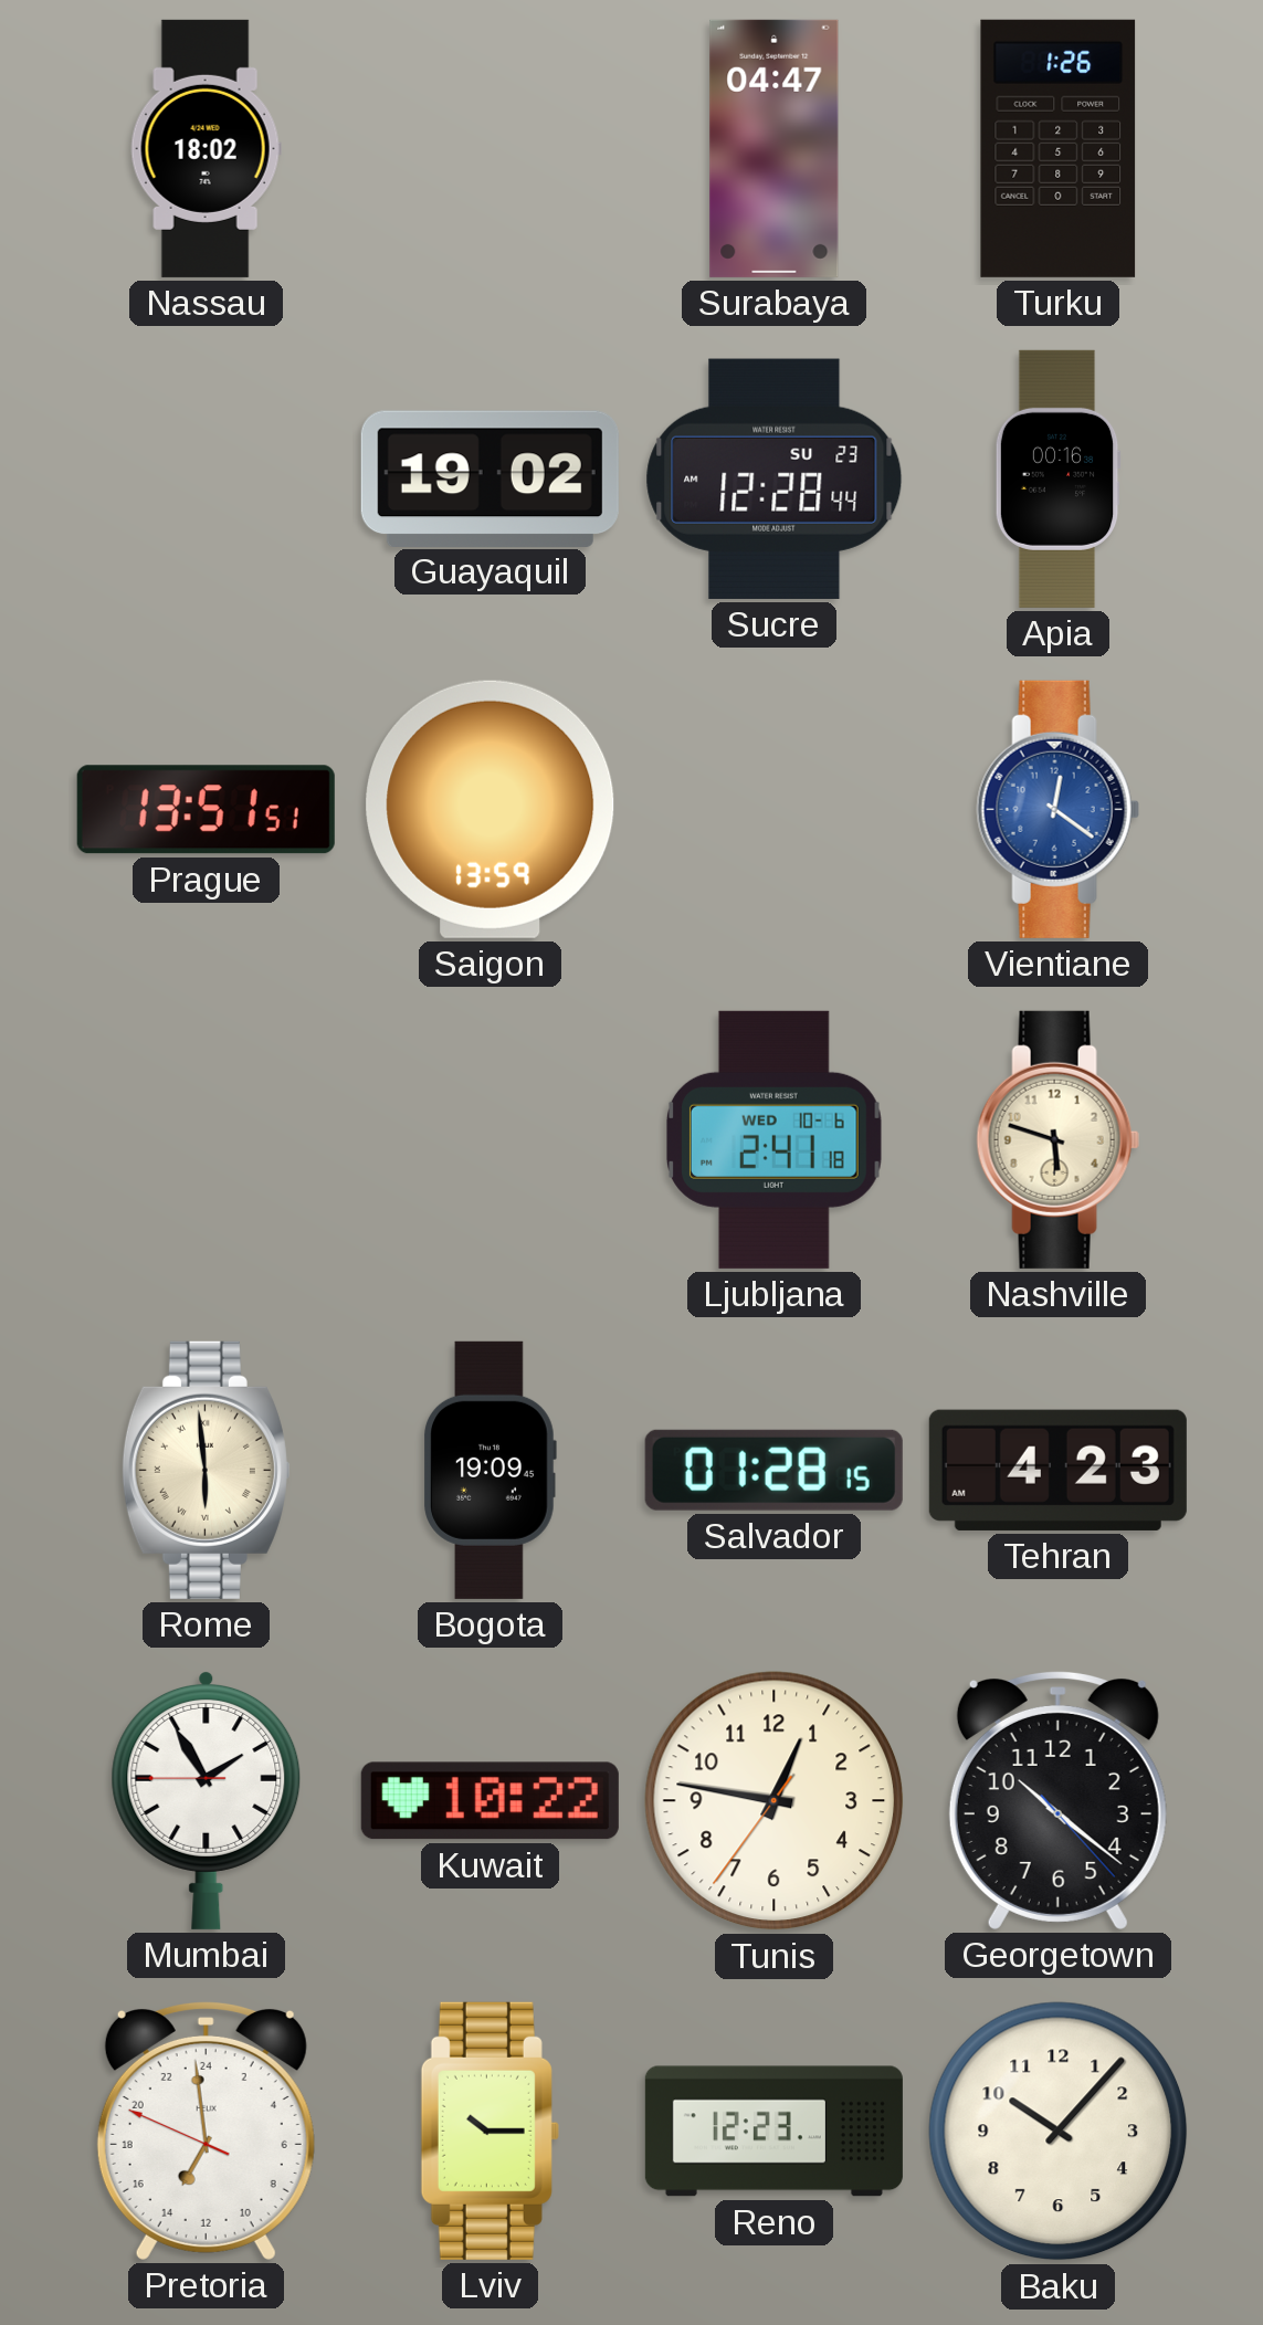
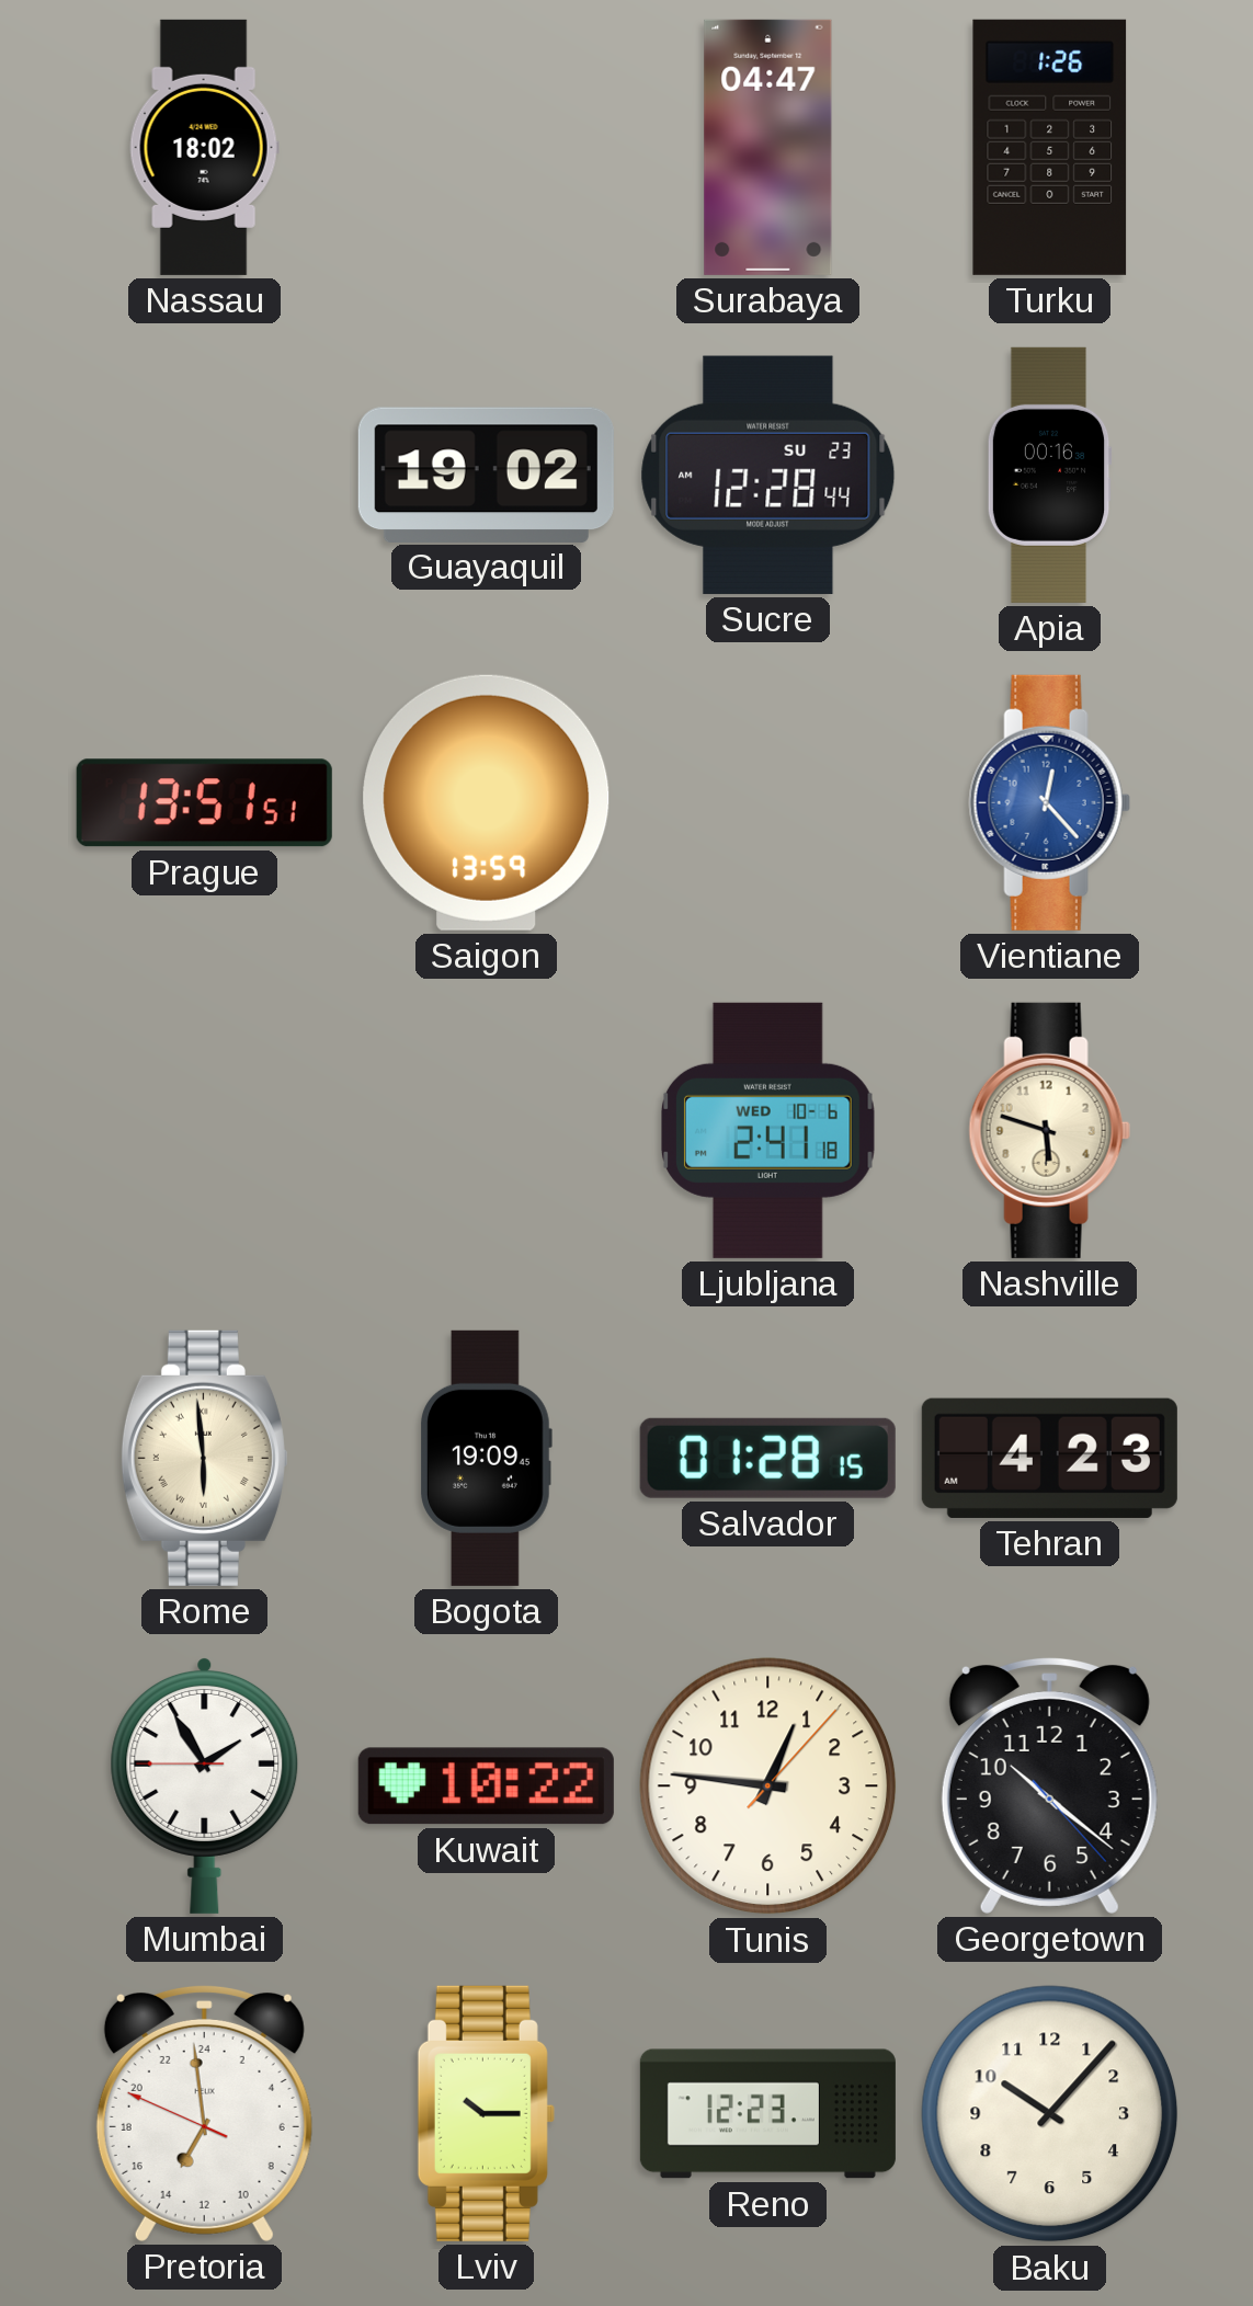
Vientiane: 12:21 -> 12:23 (1049, 802)
Tunis: 12:46:36 -> 12:46:07 (768, 1786)
